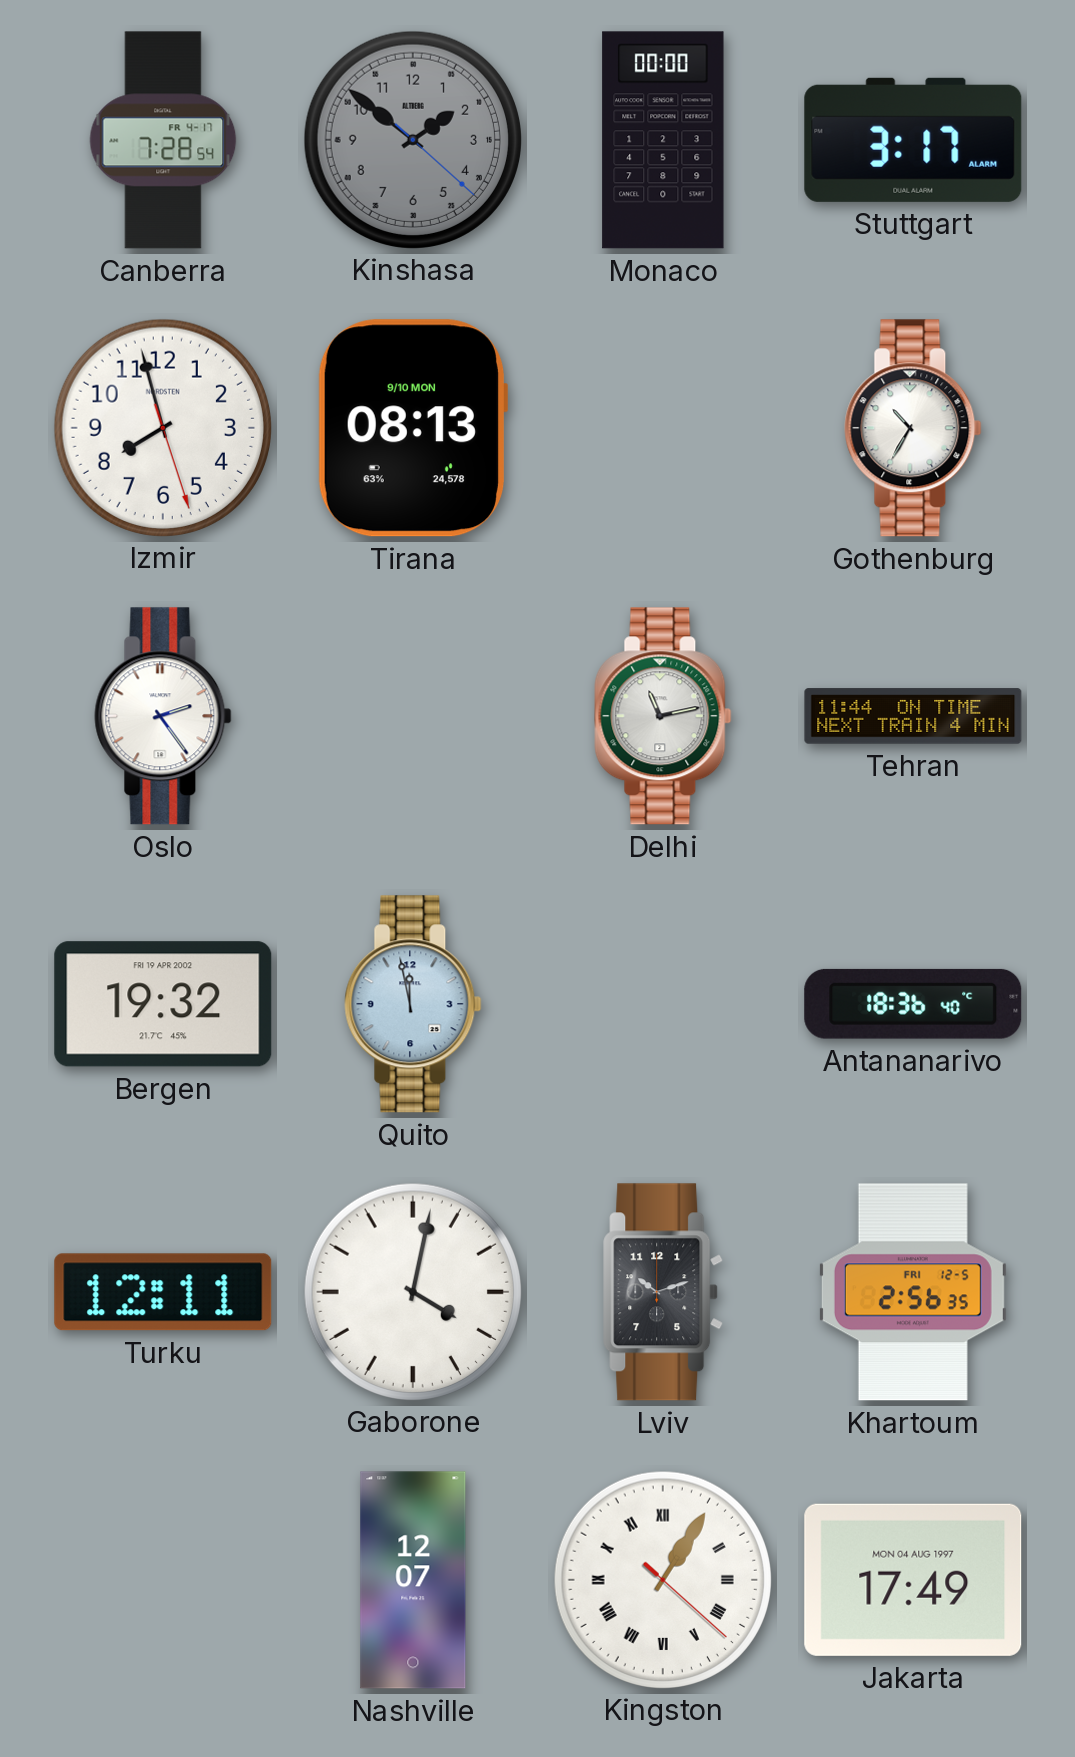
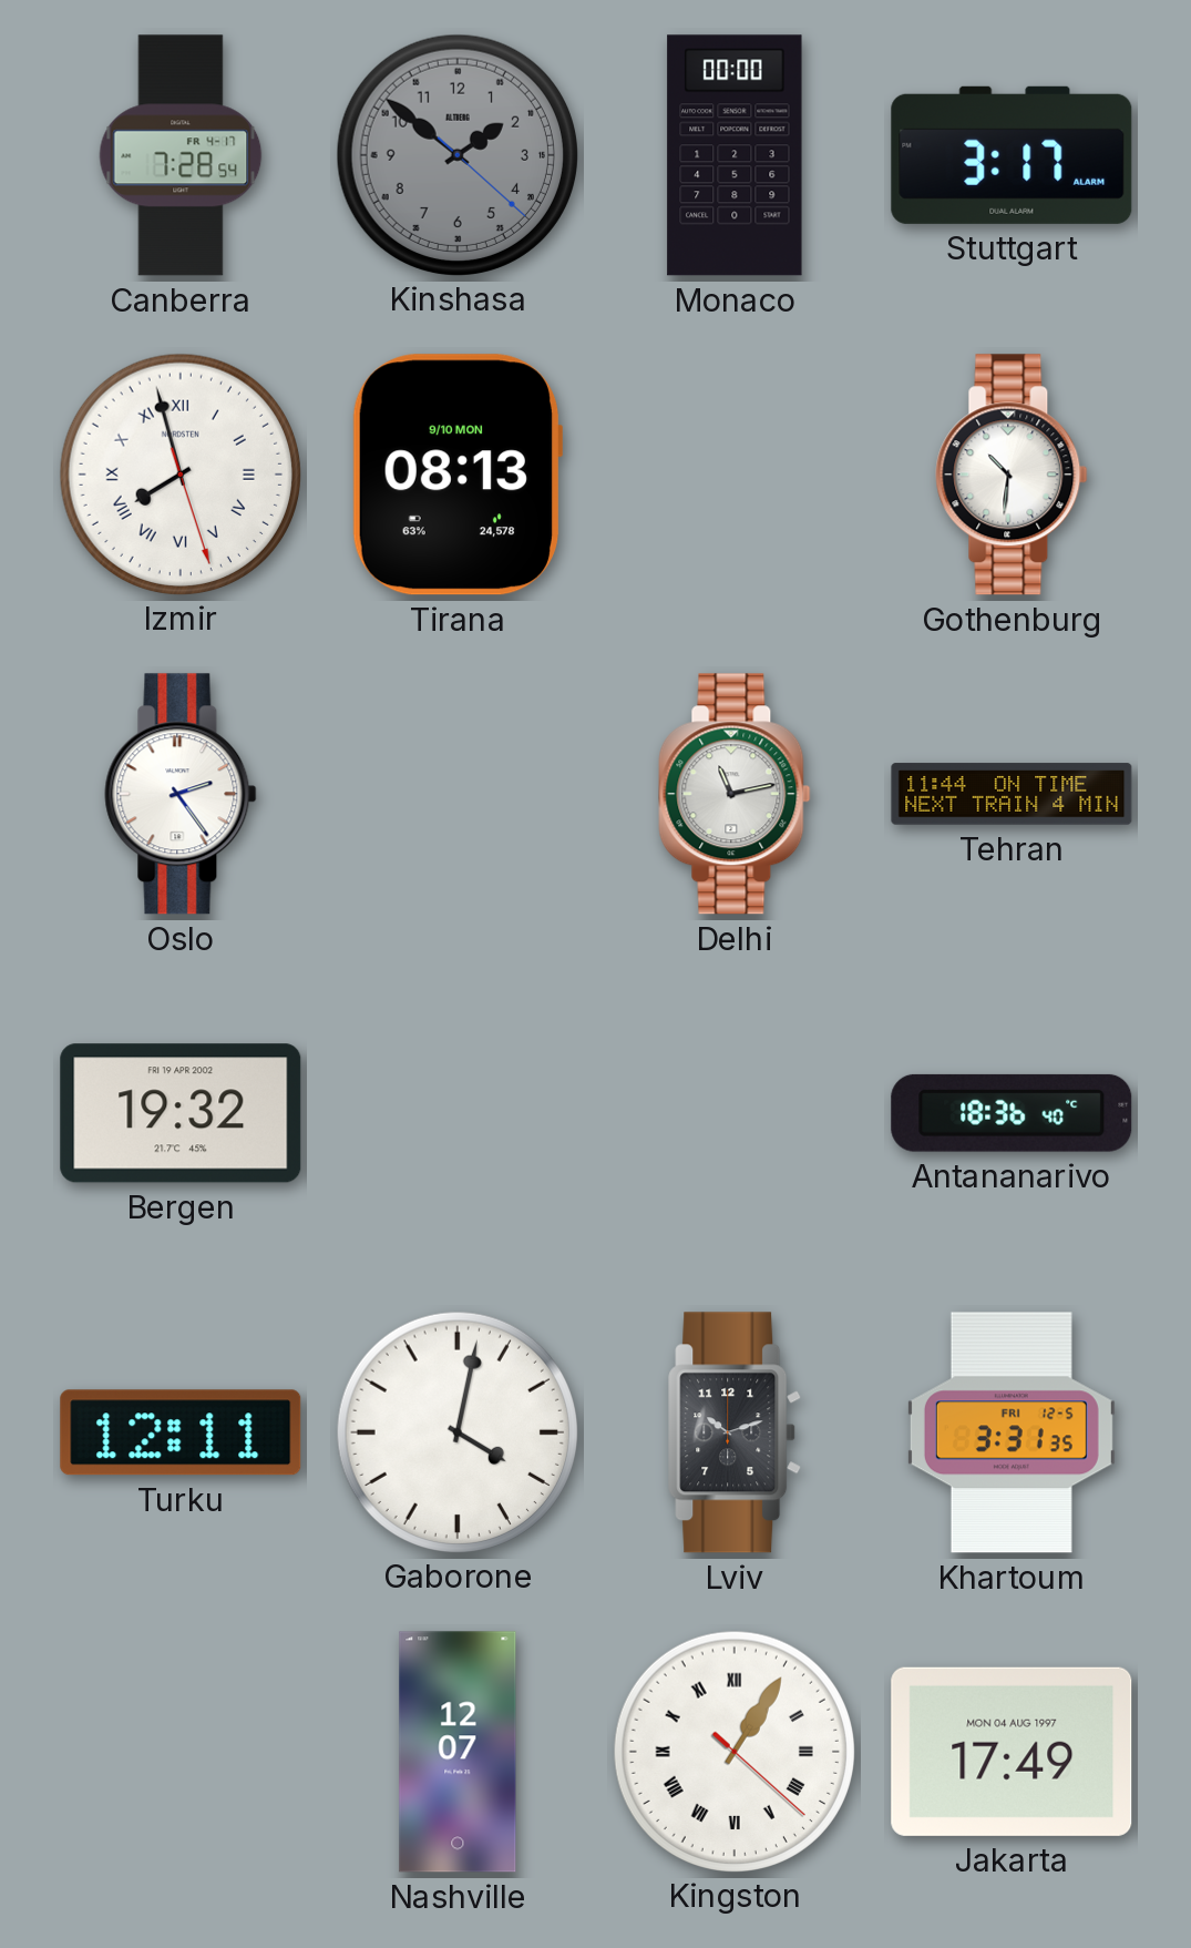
Izmir numerals: Arabic -> Roman (179, 473)
Gothenburg: 10:35 -> 10:31 (1012, 475)
Quito: 11:58 -> none (413, 1004)
Khartoum: 2:56 -> 3:31 (1012, 1432)
